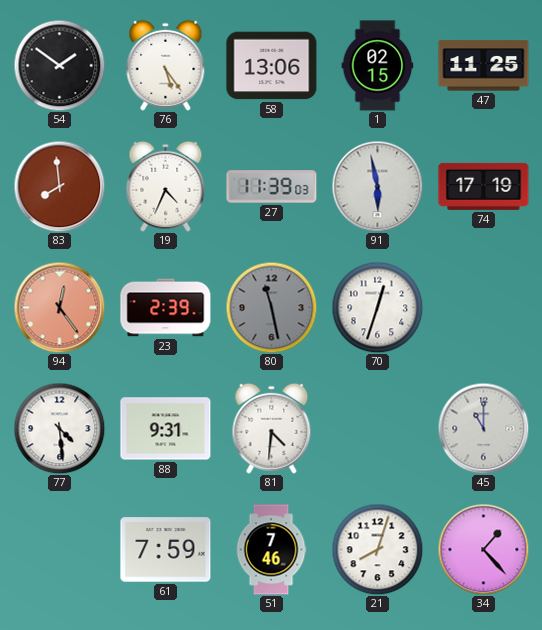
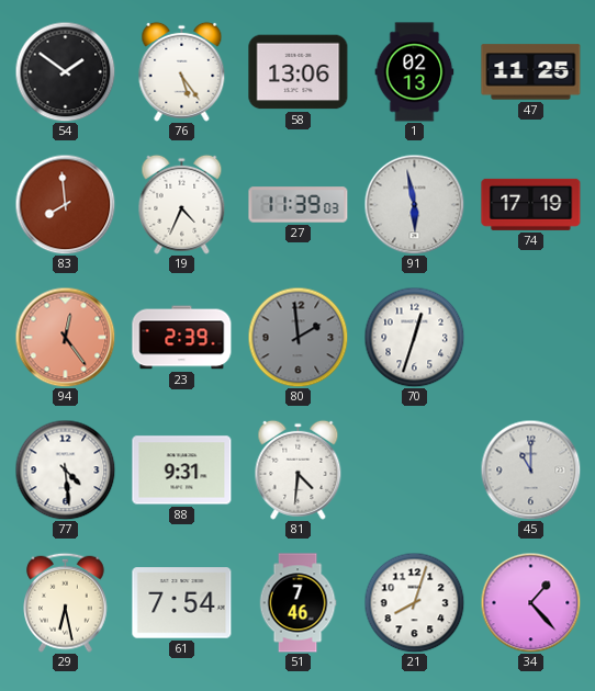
1: 02:15 -> 02:13 (415, 72)
80: 11:28 -> 1:59 (297, 337)
29: none -> 6:28 (66, 602)
61: 7:59 -> 7:54 (182, 603)
